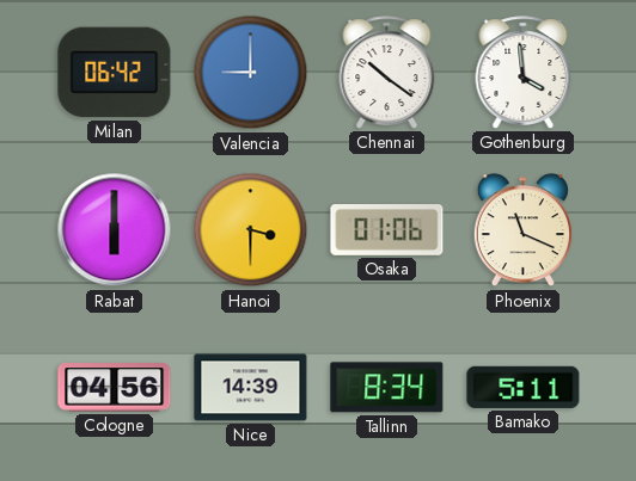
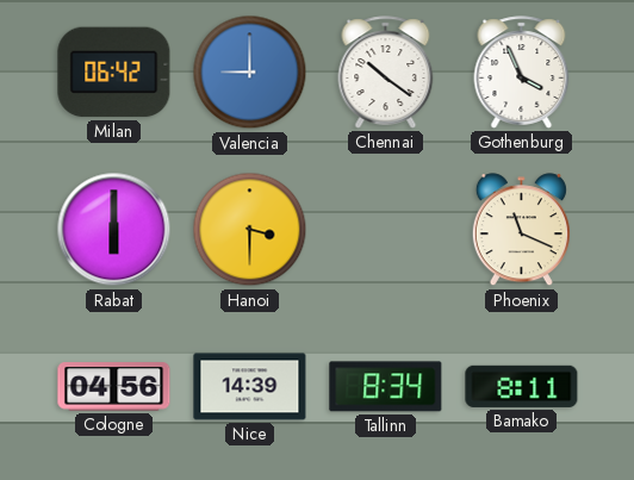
Gothenburg: 3:59 -> 3:56 (522, 73)
Osaka: 01:06 -> none (387, 230)
Bamako: 5:11 -> 8:11 (522, 386)
